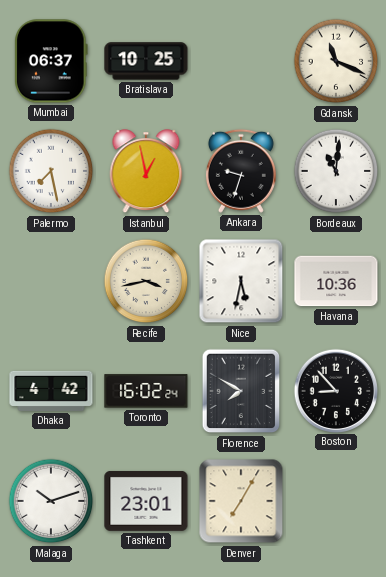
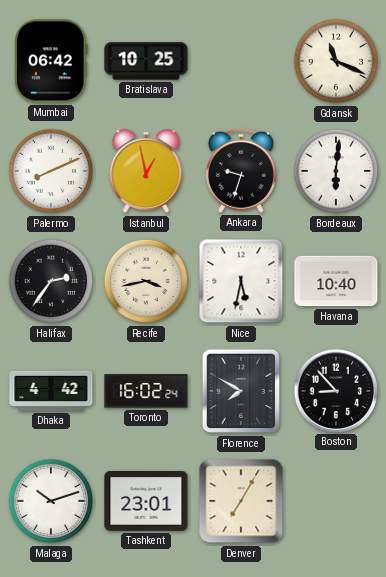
Mumbai: 06:37 -> 06:42 (52, 61)
Palermo: 7:28 -> 8:11 (51, 171)
Bordeaux: 11:01 -> 6:01 (336, 171)
Halifax: none -> 2:36 (51, 281)
Havana: 10:36 -> 10:40 (336, 281)
